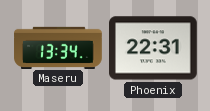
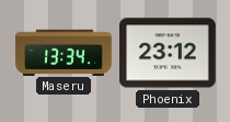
Phoenix: 22:31 -> 23:12 (169, 53)
